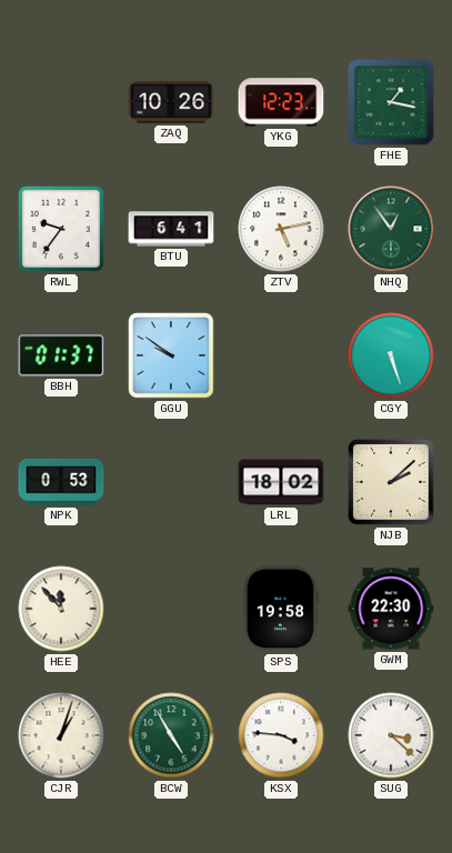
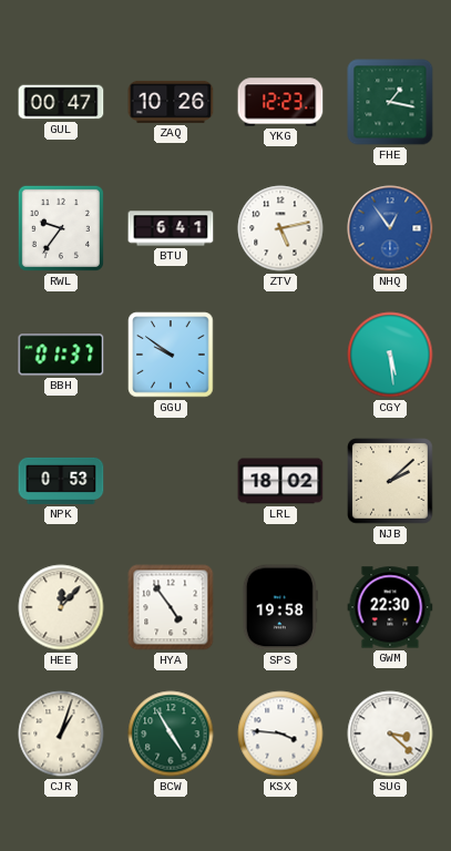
GUL: none -> 00:47 (61, 102)
NHQ dial: green -> blue (390, 228)
CGY: 5:27 -> 5:29 (390, 355)
HEE: 11:53 -> 12:07 (61, 607)
HYA: none -> 4:54 (171, 607)
